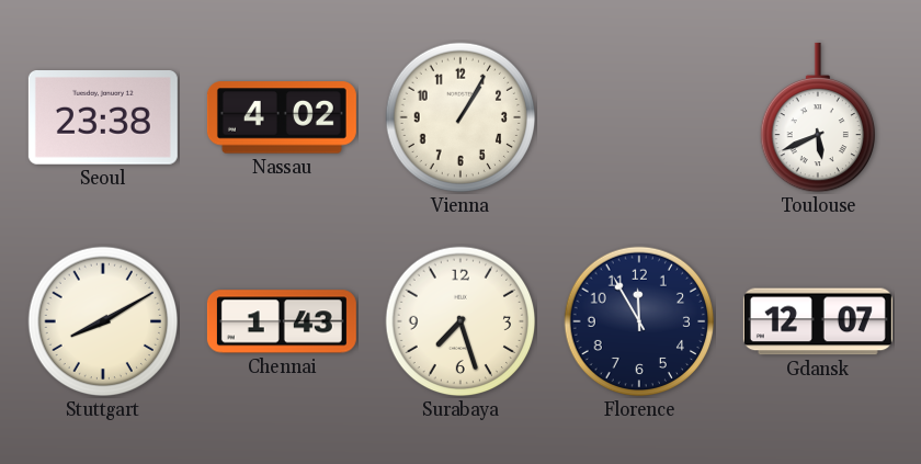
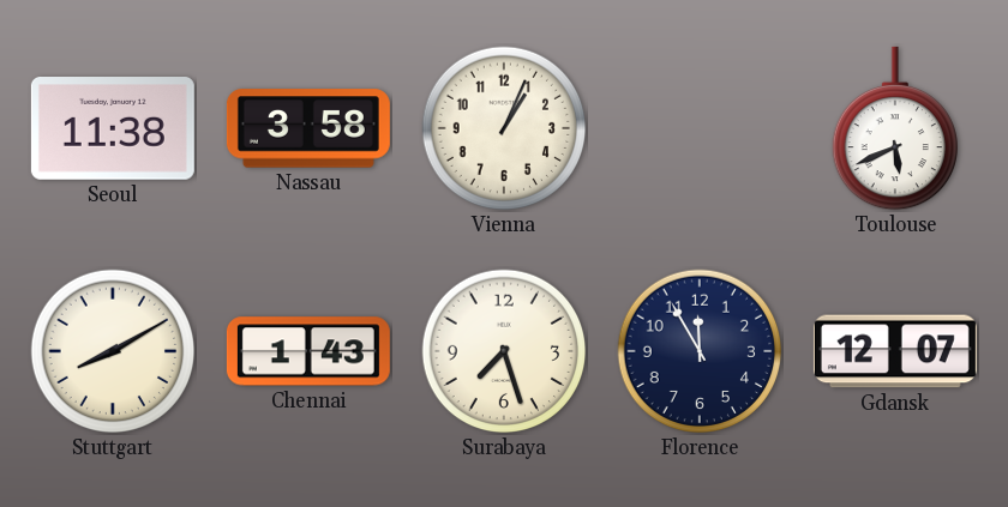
Seoul: 23:38 -> 11:38 (113, 129)
Nassau: 4:02 -> 3:58 (308, 128)
Vienna: 1:05 -> 1:04 (504, 128)
